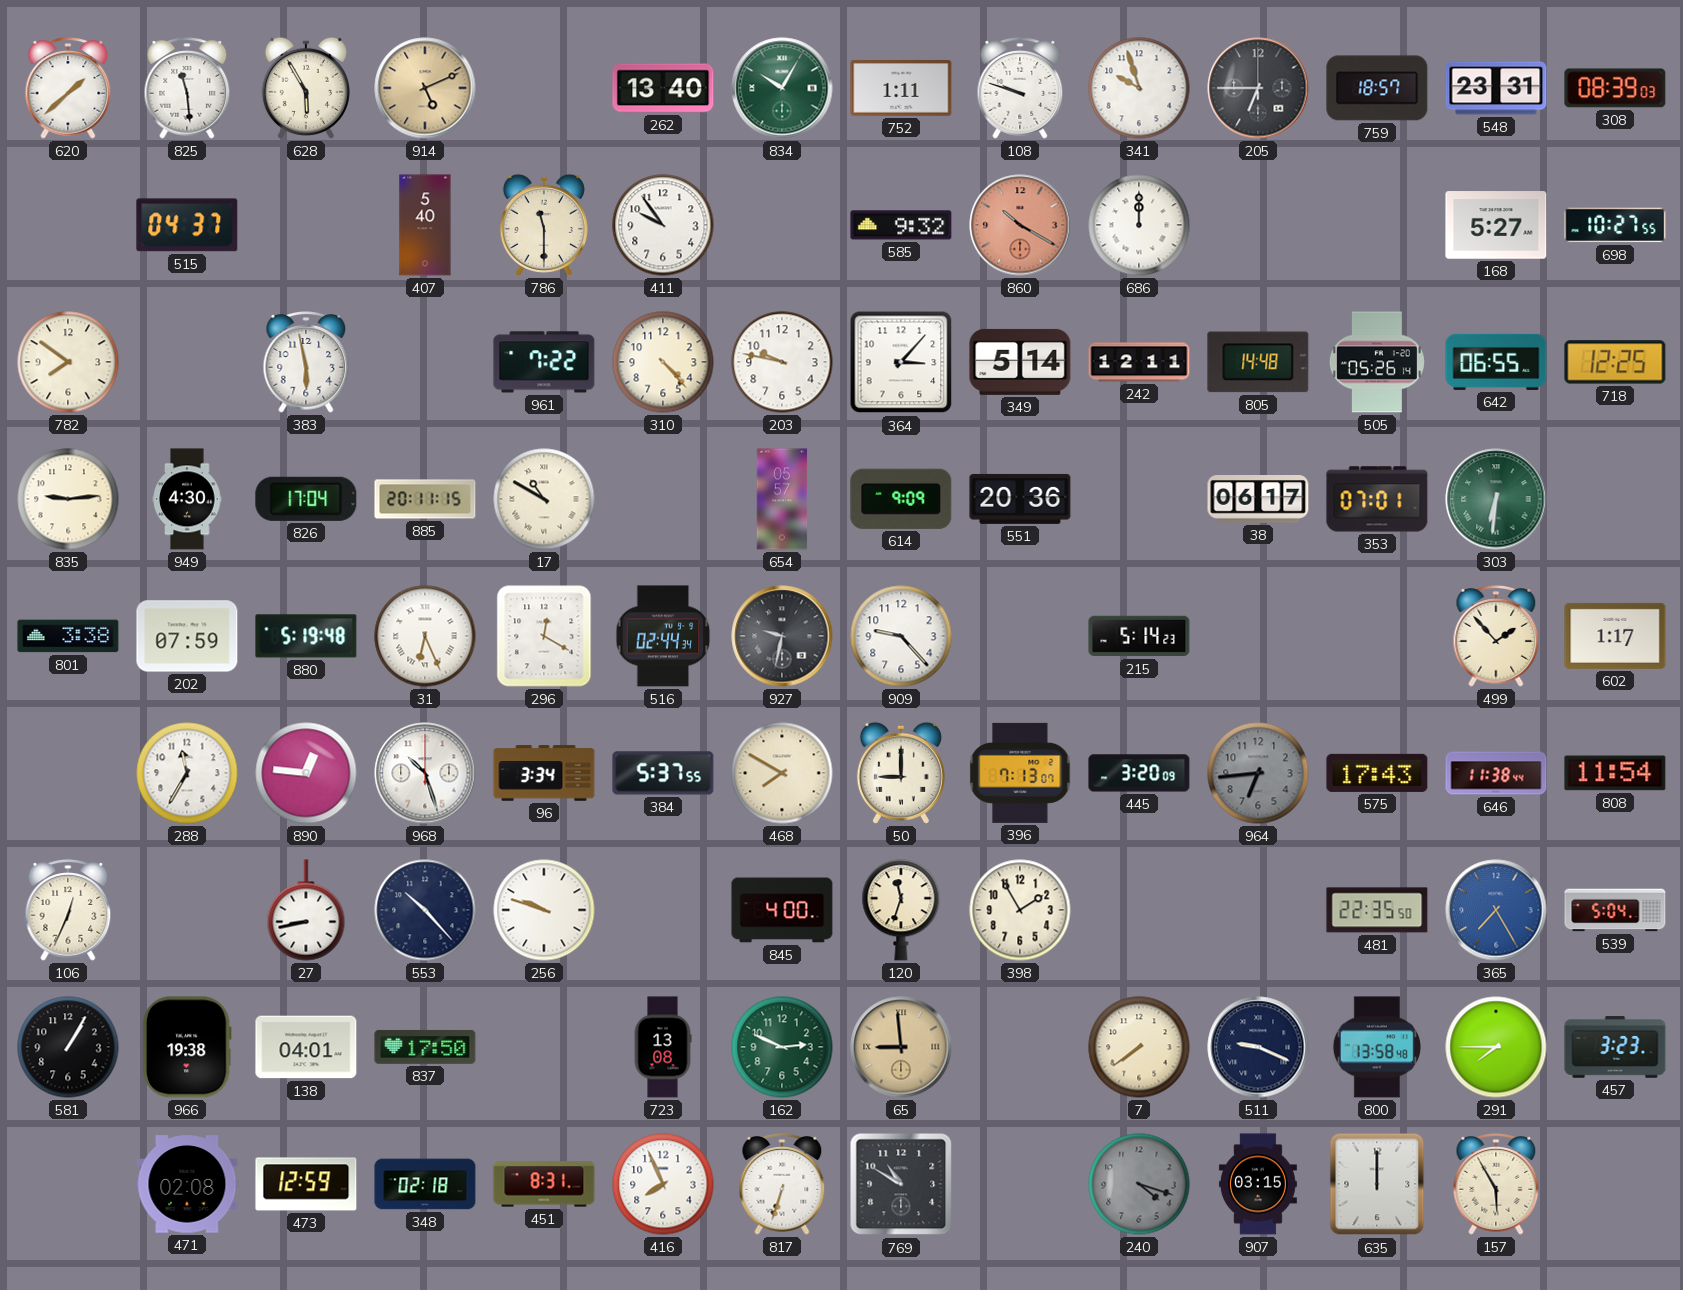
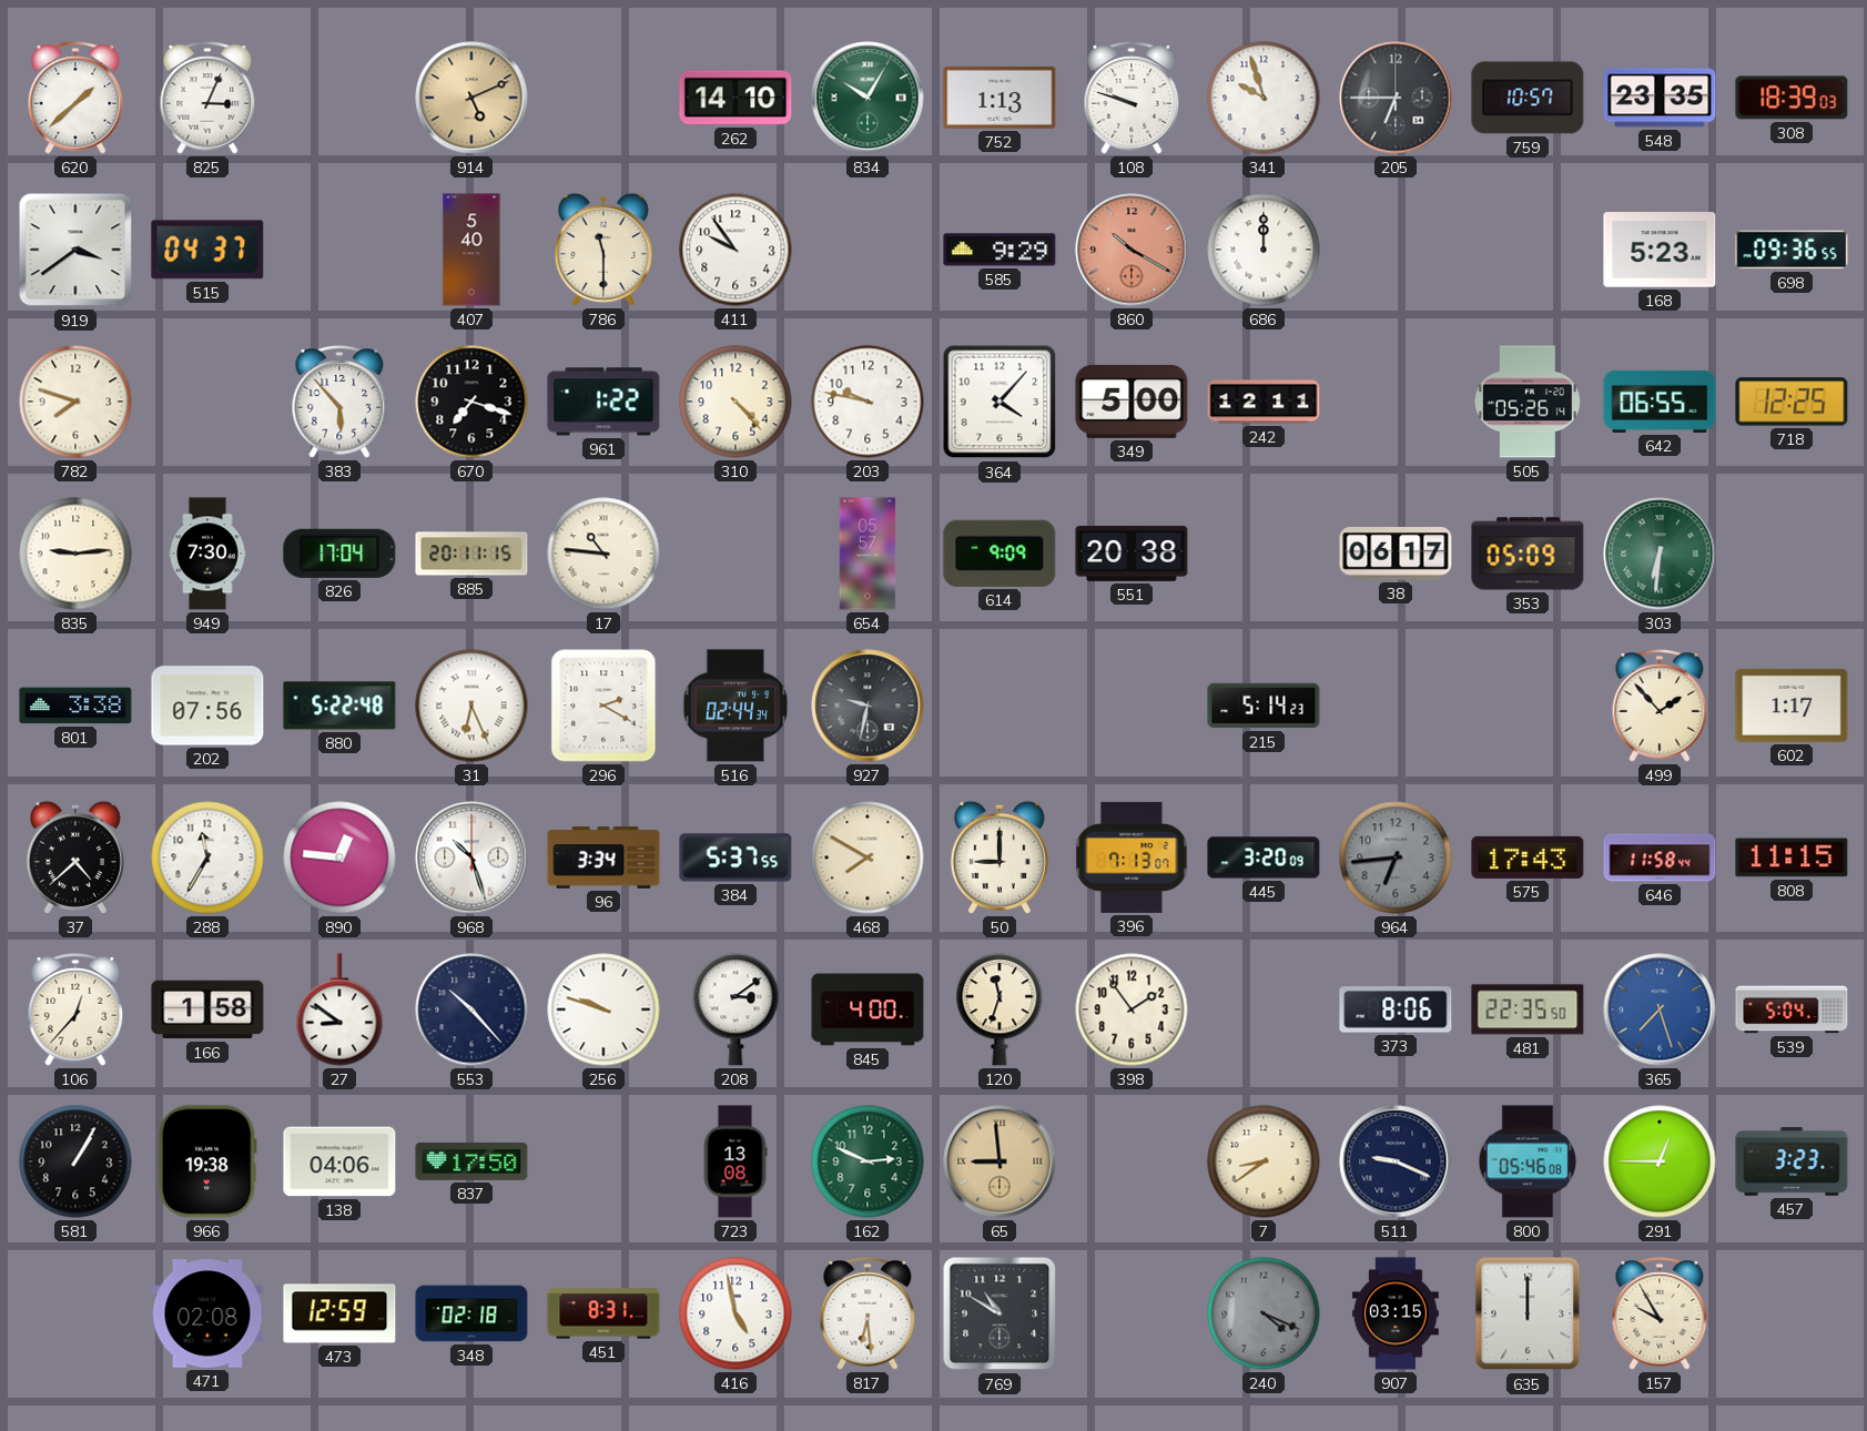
825: 11:29 -> 3:04 (207, 98)
628: 5:55 -> none (306, 88)
262: 13:40 -> 14:10 (735, 98)
752: 1:11 -> 1:13 (1000, 98)
759: 18:57 -> 10:57 (1528, 98)
548: 23:31 -> 23:35 (1660, 98)
308: 08:39 -> 18:39 (1792, 98)
919: none -> 3:39 (75, 250)
585: 9:32 -> 9:29 (1000, 250)
168: 5:27 -> 5:23 (1660, 250)
698: 10:27 -> 09:36 (1792, 250)
782: 7:51 -> 7:48 (75, 402)
383: 5:58 -> 5:53 (339, 402)
670: none -> 7:18 (471, 402)
961: 7:22 -> 1:22 (603, 402)
364: 3:07 -> 4:07 (1000, 402)
349: 5:14 -> 5:00 (1132, 402)
805: 14:48 -> none (1258, 362)
949: 4:30 -> 7:30 (207, 554)
17: 10:50 -> 10:46 (603, 554)
551: 20:36 -> 20:38 (1132, 554)
353: 07:01 -> 05:09 (1528, 554)
202: 07:59 -> 07:56 (207, 706)
880: 5:19 -> 5:22 (339, 706)
296: 12:20 -> 2:20 (603, 706)
909: 9:23 -> none (901, 636)
37: none -> 4:38 (75, 857)
646: 11:38 -> 11:58 (1660, 857)
808: 11:54 -> 11:15 (1792, 857)
106: 12:34 -> 12:37 (75, 1009)
166: none -> 1:58 (207, 1009)
27: 8:43 -> 8:51 (339, 1009)
208: none -> 3:09 (735, 1009)
398: 1:55 -> 1:54 (1132, 1009)
373: none -> 8:06 (1396, 1009)
365: 7:25 -> 7:27 (1660, 1009)
138: 04:01 -> 04:06 (339, 1161)
7: 7:39 -> 8:39 (1264, 1161)
800: 13:58 -> 05:46 (1526, 1161)
291: 7:45 -> 12:45 (1660, 1161)
416: 7:56 -> 4:58 (735, 1313)
817: 6:33 -> 6:29 (867, 1313)
240: 4:18 -> 4:19 (1264, 1313)
157: 5:55 -> 9:55 (1660, 1313)
